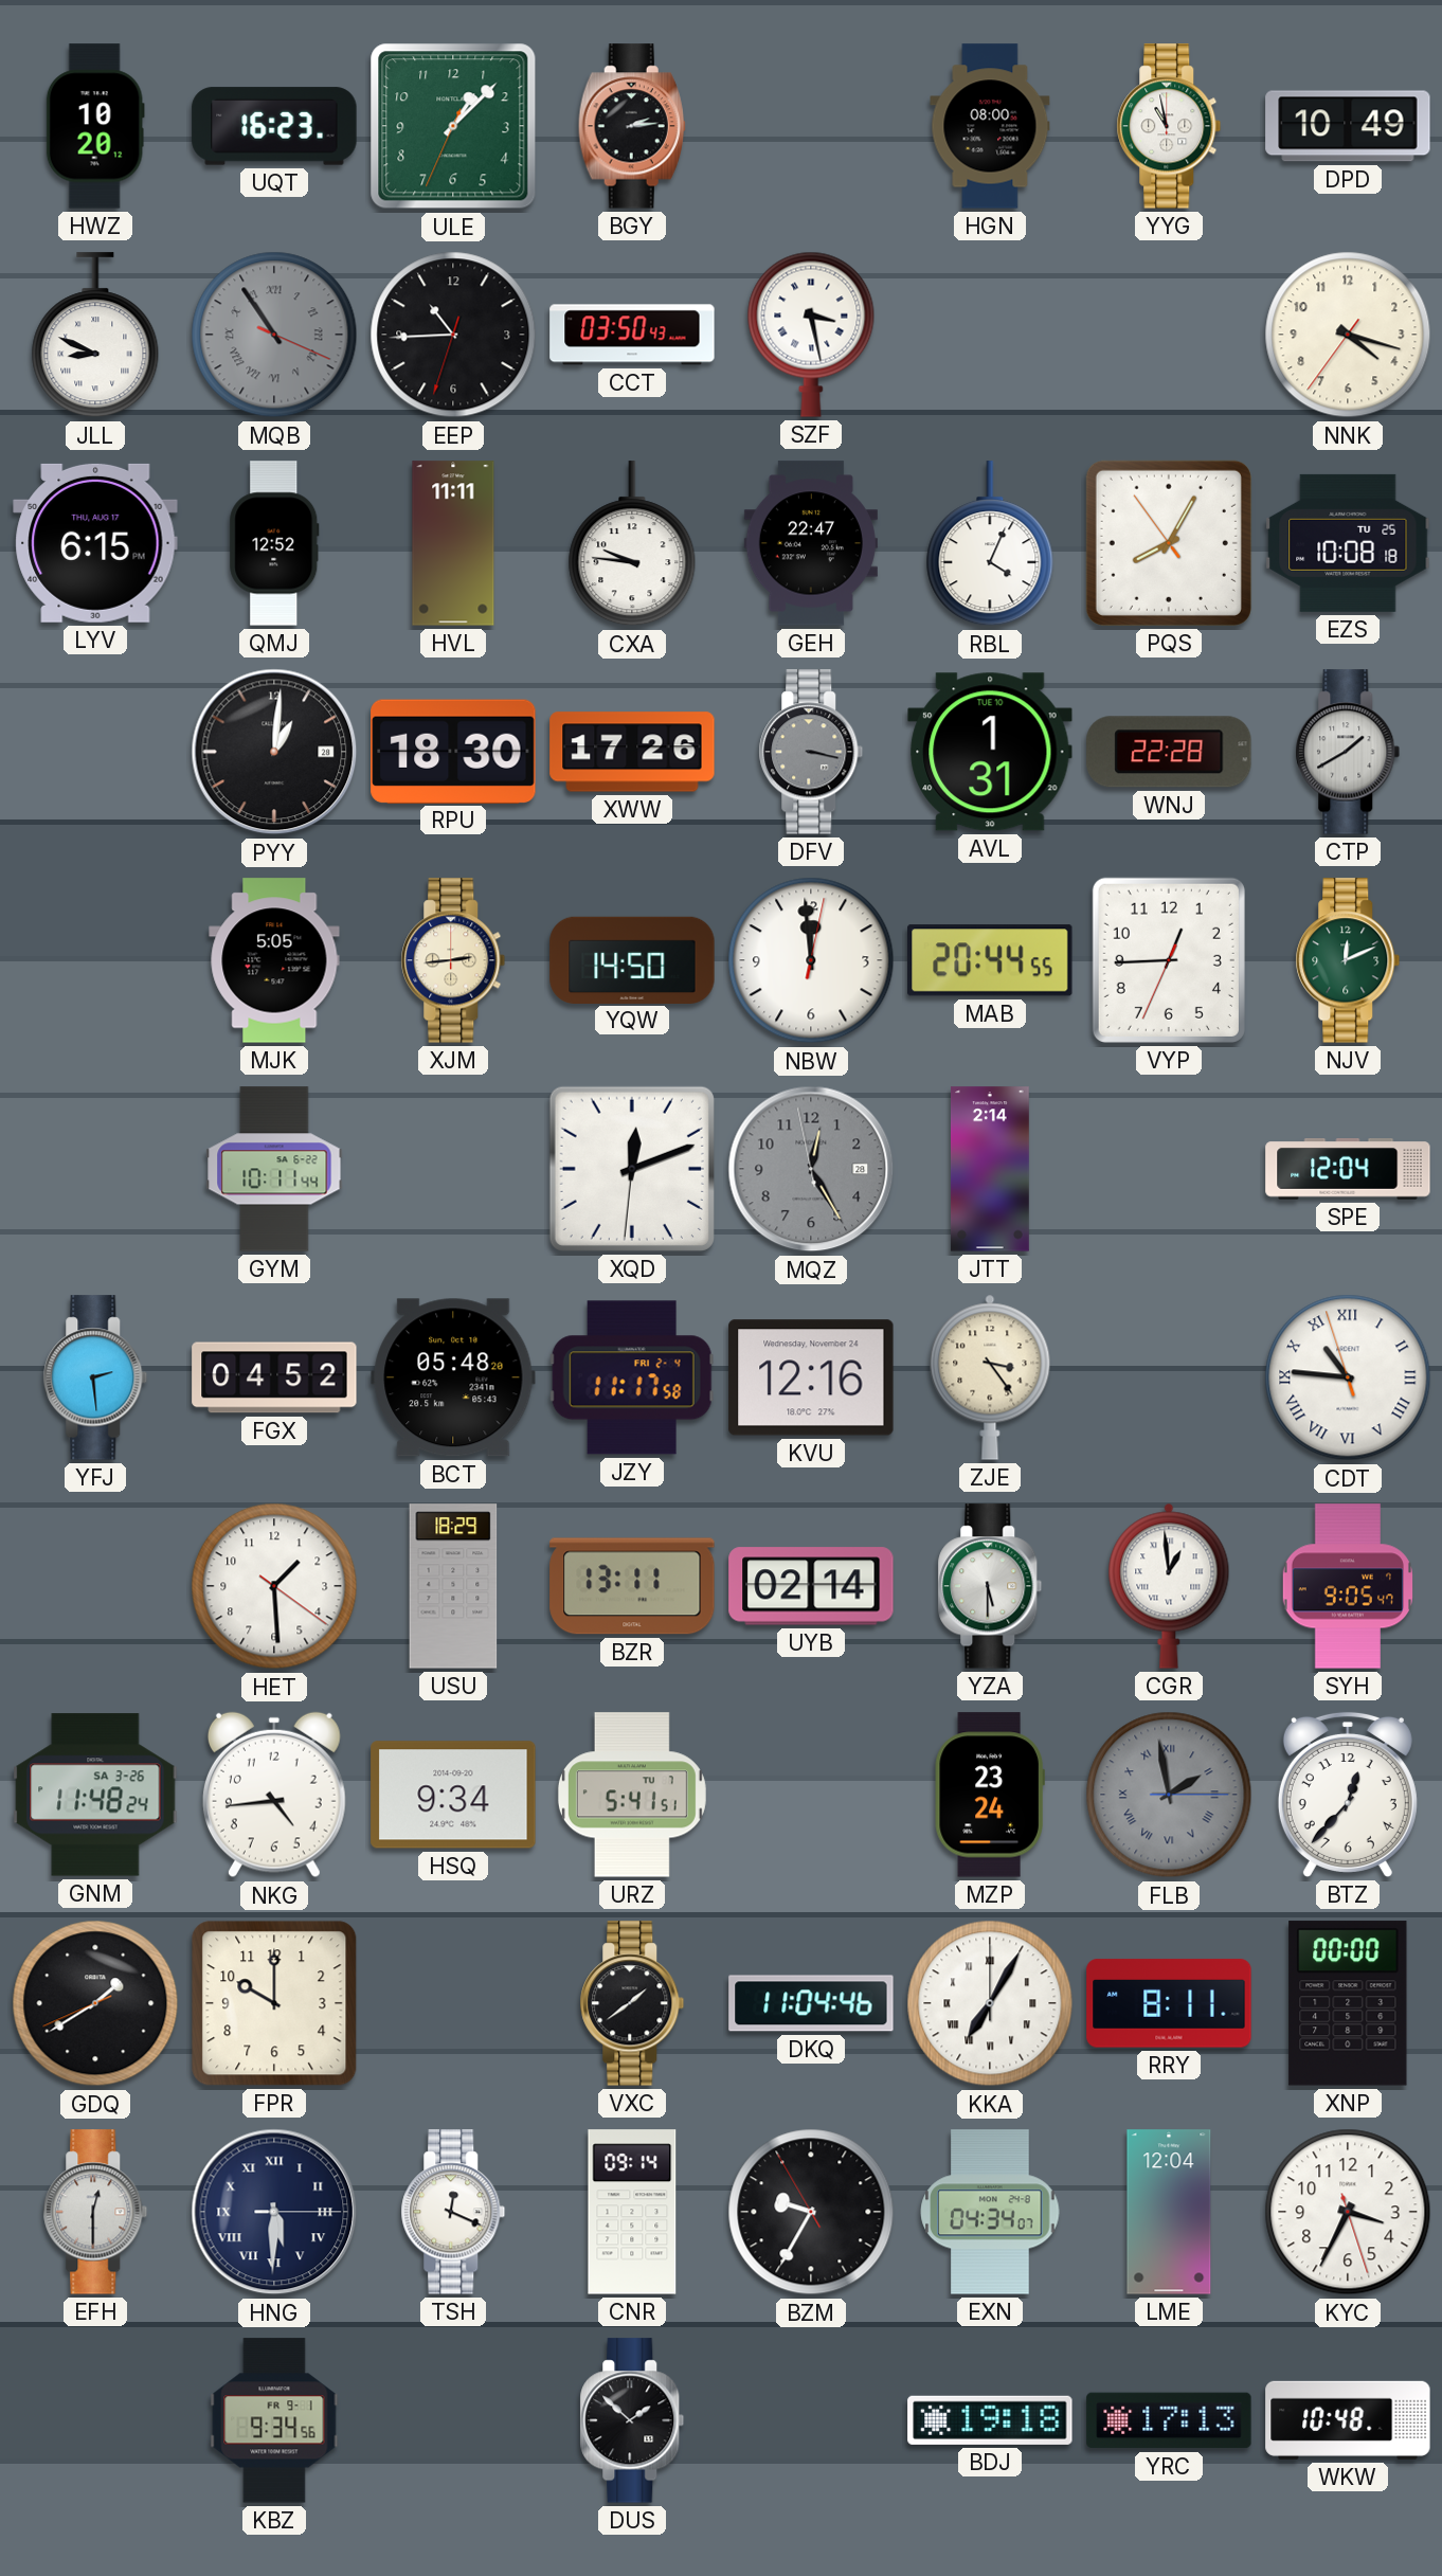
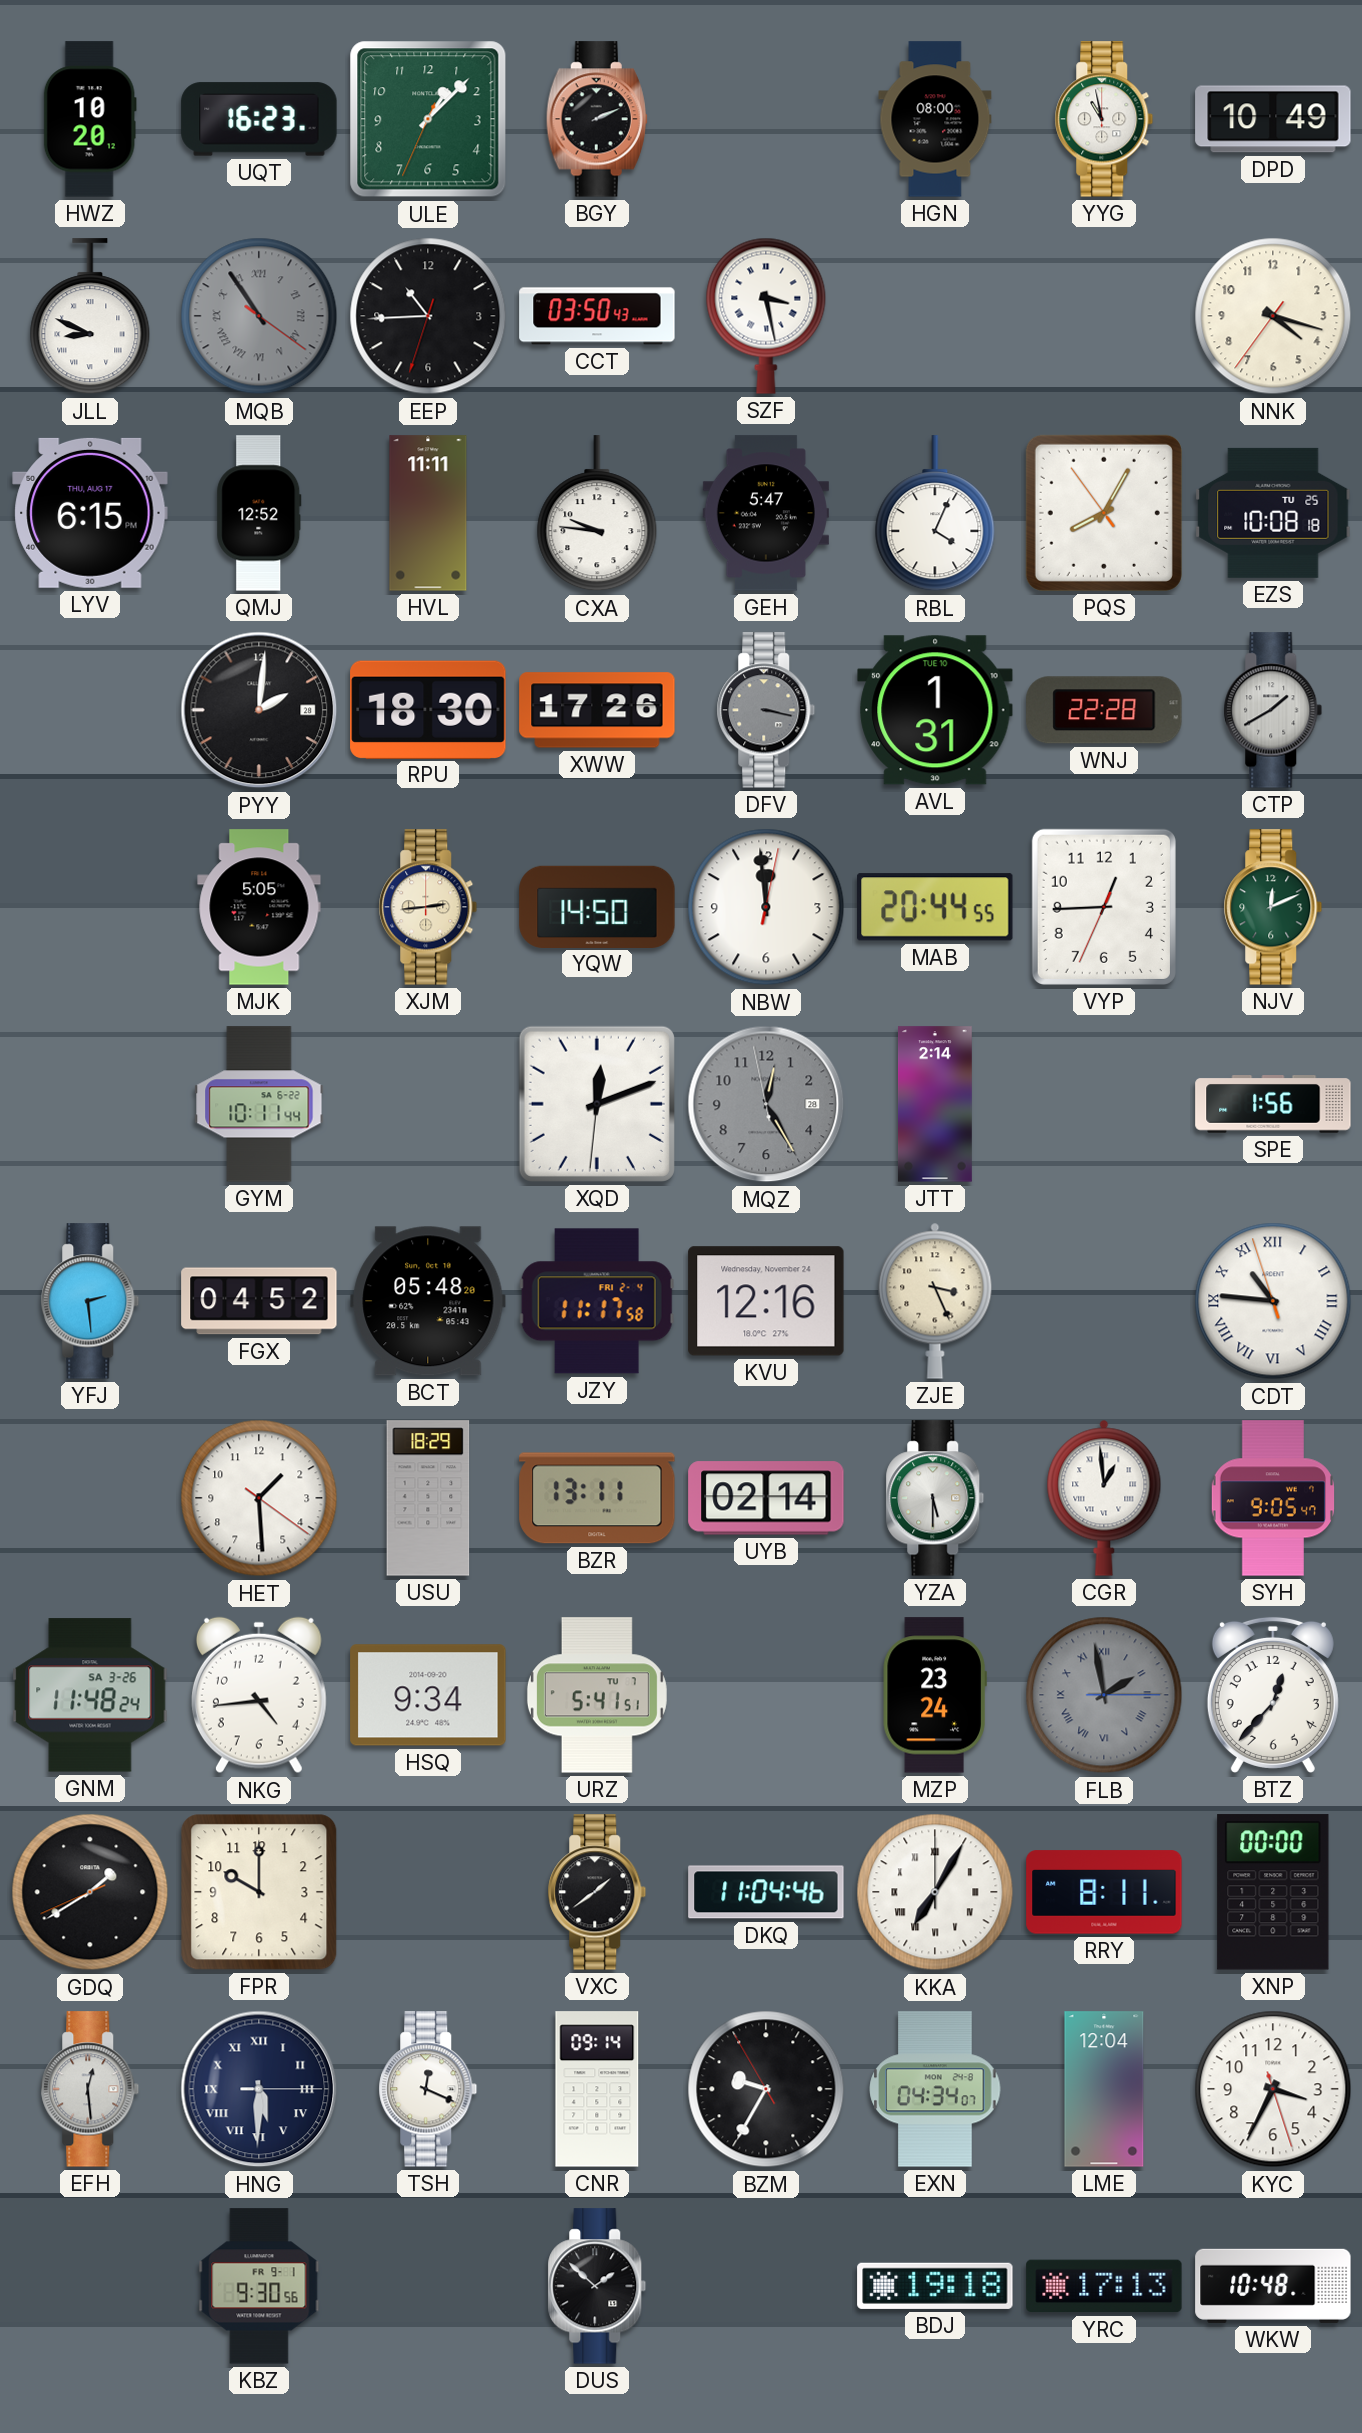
BGY: 2:14 -> 2:11 (597, 119)
MQB: 10:54:19 -> 10:54:21 (259, 316)
GEH: 22:47 -> 5:47 (766, 513)
PYY: 1:01 -> 2:01 (259, 710)
SPE: 12:04 -> 1:56 (1273, 1104)
ZJE: 3:24 -> 3:26 (935, 1301)
EFH: 12:30 -> 12:29 (90, 2089)
KBZ: 9:34 -> 9:30 (259, 2286)
